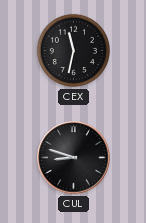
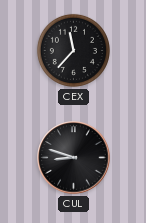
CEX: 11:32 -> 11:37 (73, 50)
